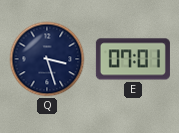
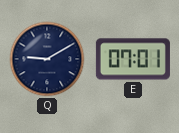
Q: 3:27 -> 9:10 (47, 59)
